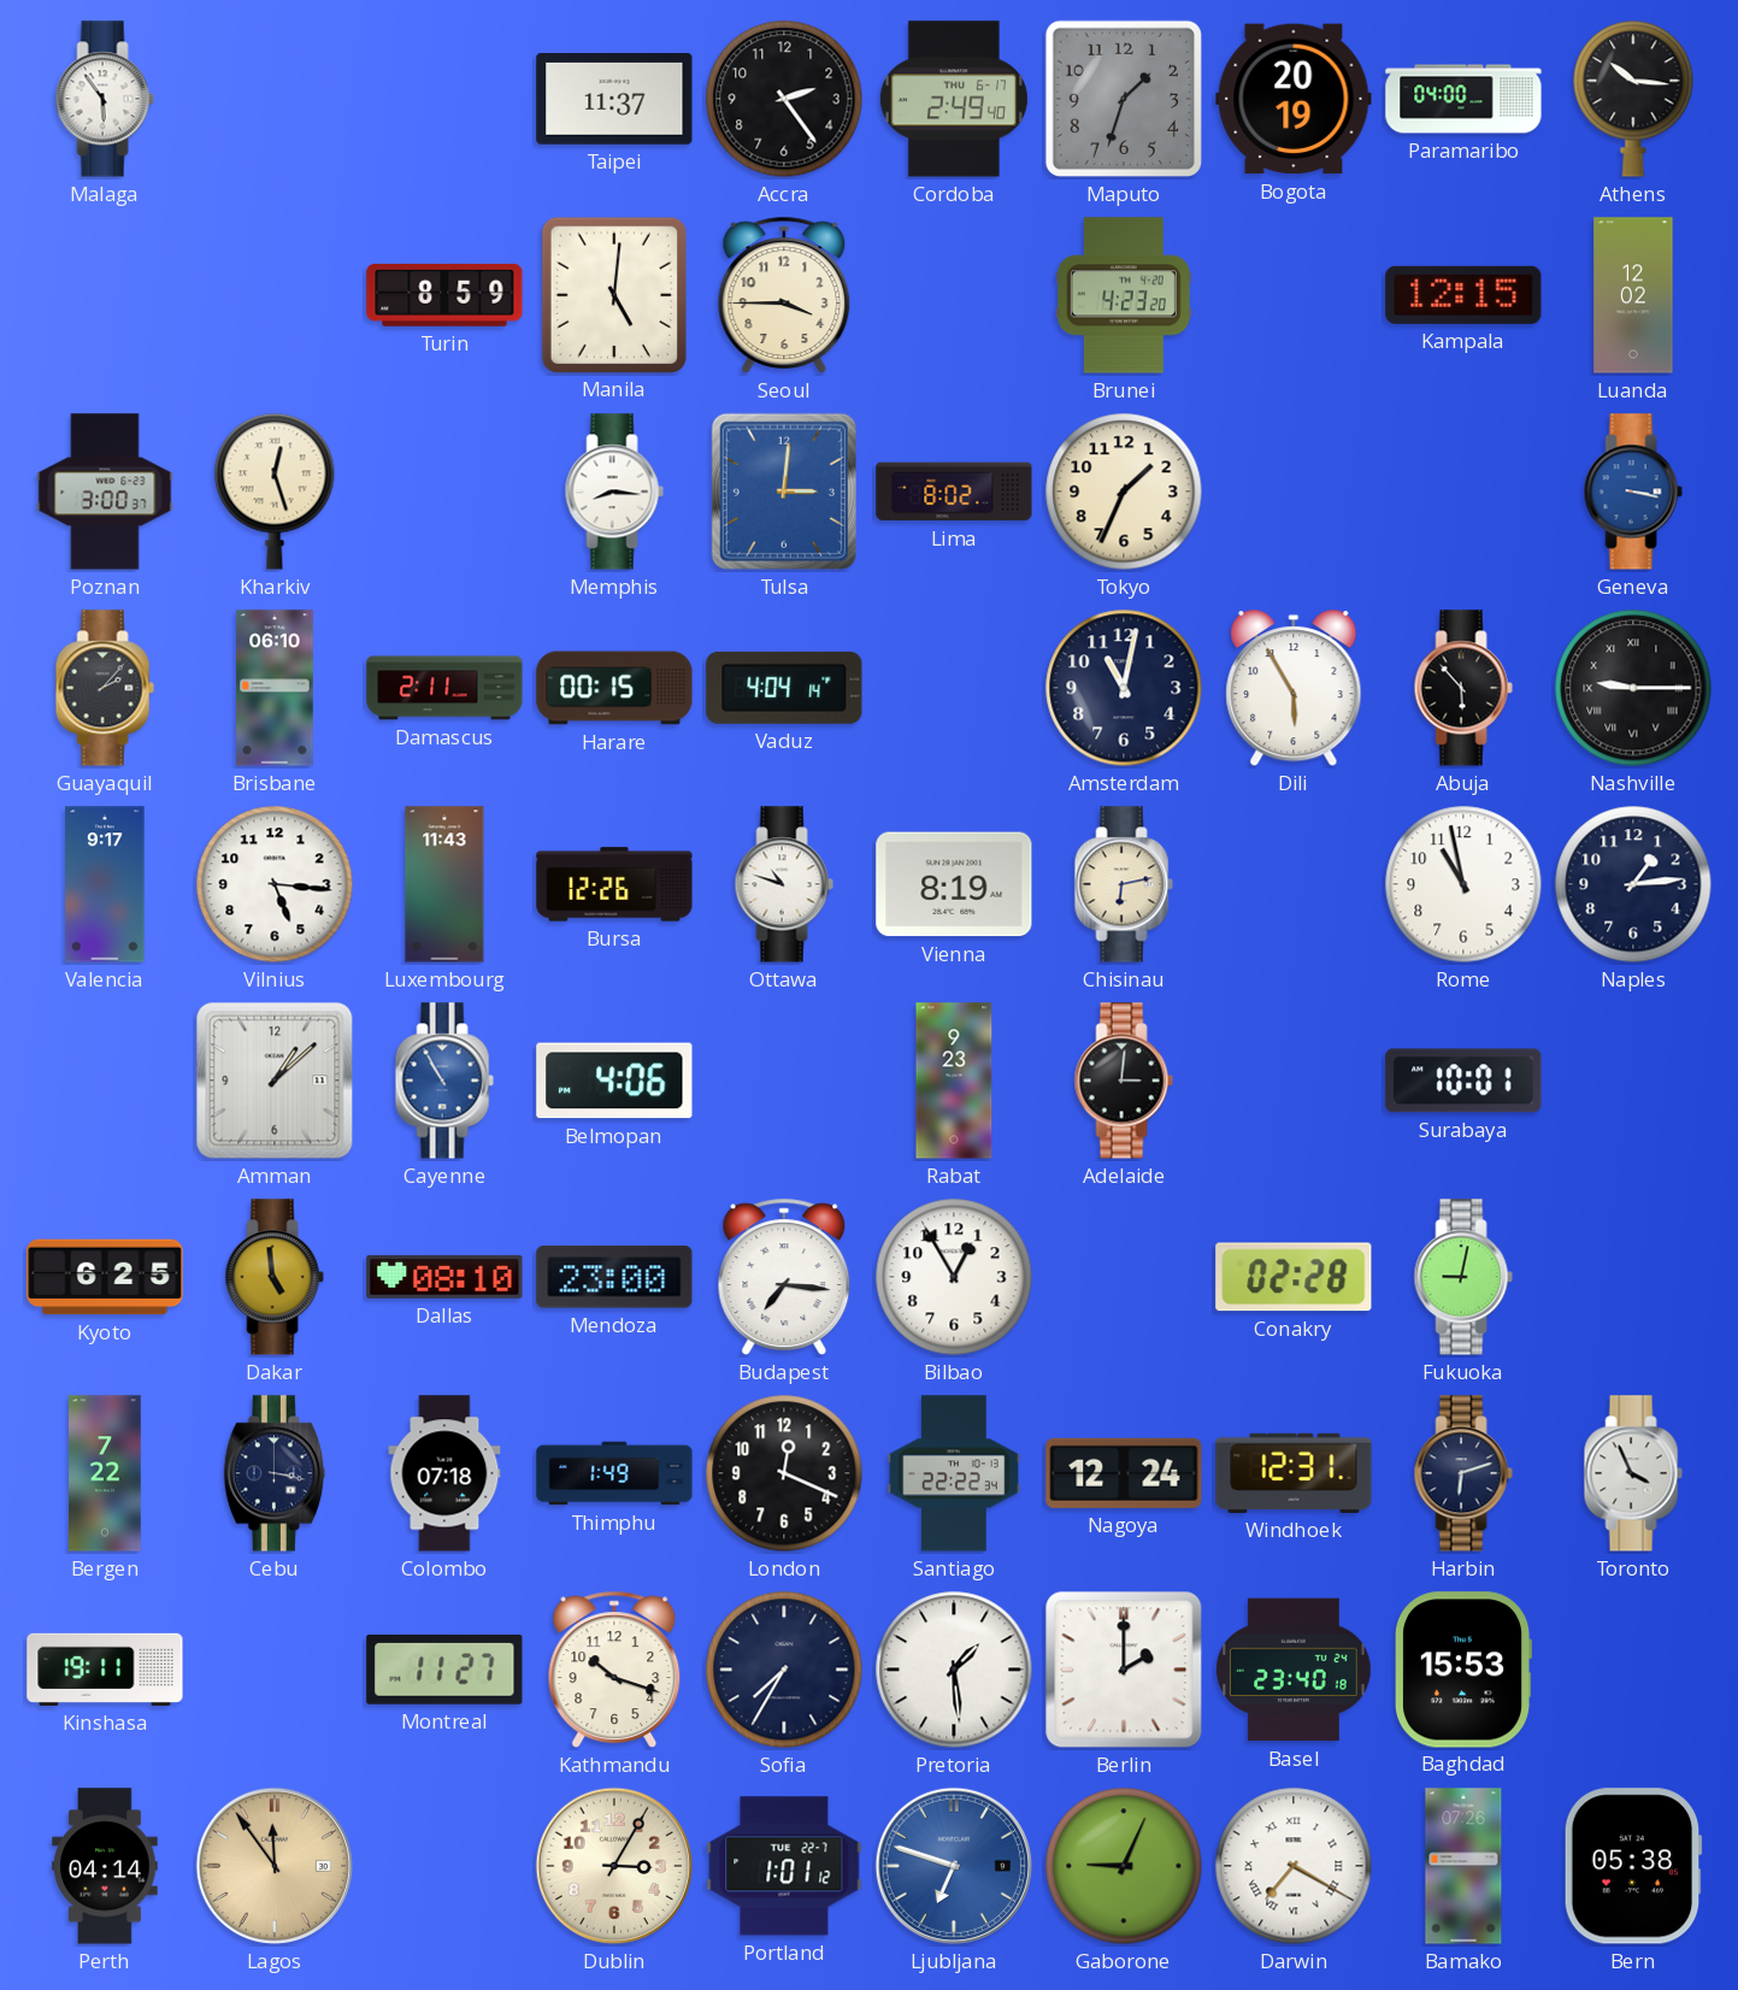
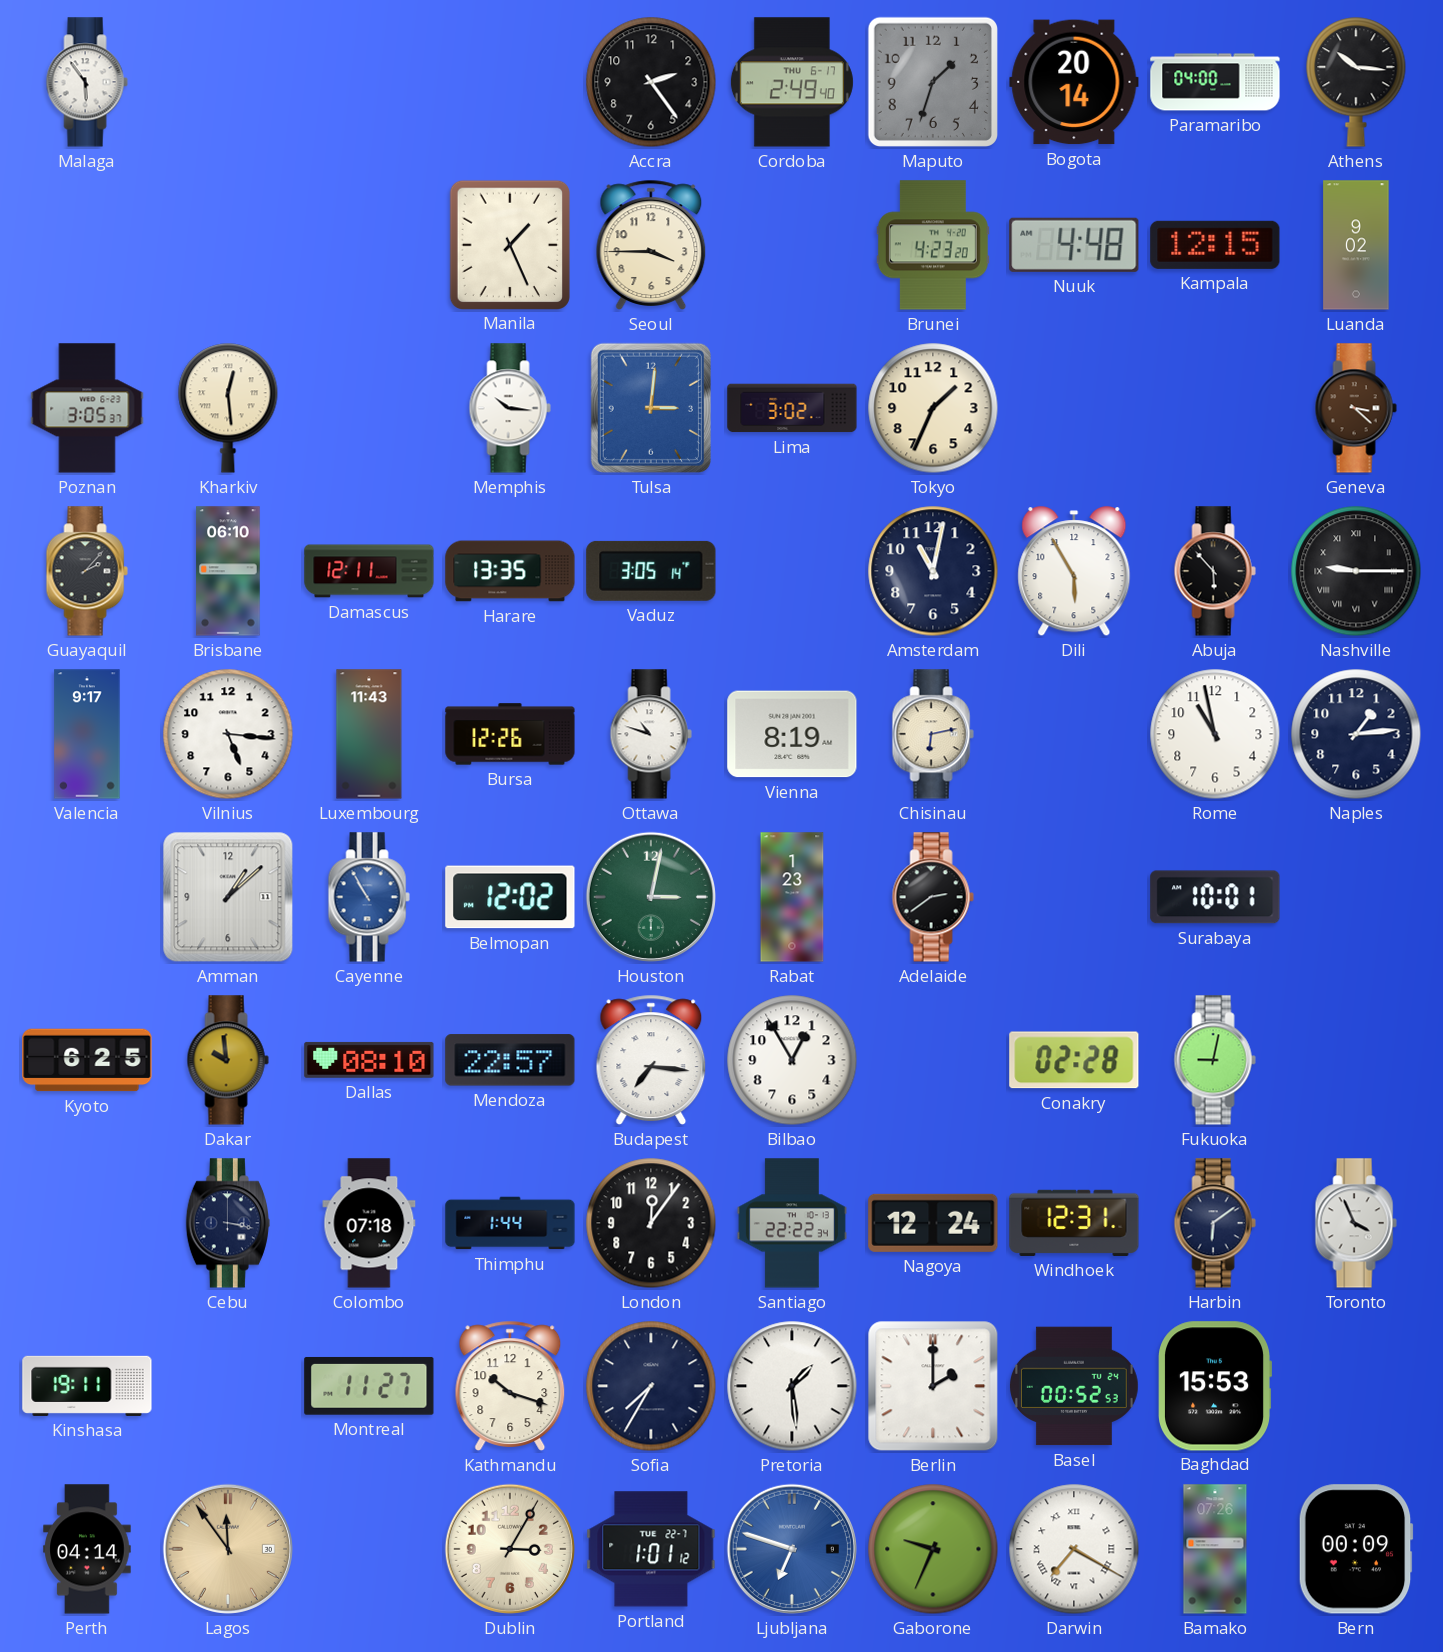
Taipei: 11:37 -> none (614, 100)
Bogota: 20:19 -> 20:14 (1074, 82)
Turin: 8:59 -> none (444, 295)
Manila: 5:01 -> 1:26 (510, 244)
Nuuk: none -> 4:48 (1074, 245)
Luanda: 12:02 -> 9:02 (1356, 245)
Poznan: 3:00 -> 3:05 (87, 408)
Kharkiv: 12:27 -> 12:29 (228, 408)
Memphis: 8:16 -> 10:16 (510, 408)
Lima: 8:02 -> 3:02 (792, 408)
Geneva: 3:17 -> 3:22 (1356, 408)
Geneva dial: blue -> brown (1356, 408)
Damascus: 2:11 -> 12:11 (369, 571)
Harare: 00:15 -> 13:35 (510, 571)
Vaduz: 4:04 -> 3:05 (651, 571)
Belmopan: 4:06 -> 12:02 (510, 897)
Houston: none -> 3:02 (651, 897)
Rabat: 9:23 -> 1:23 (792, 897)
Adelaide: 3:01 -> 2:39 (933, 897)
Dakar: 4:59 -> 9:59 (228, 1060)
Mendoza: 23:00 -> 22:57 (510, 1060)
Bergen: 7:22 -> none (105, 1473)
Thimphu: 1:49 -> 1:44 (510, 1223)
London: 12:19 -> 12:06 (651, 1223)
Harbin: 6:12 -> 6:09 (1215, 1223)
Basel: 23:40 -> 00:52 (1075, 1386)
Gaborone: 9:04 -> 9:34 (933, 1549)
Bern: 05:38 -> 00:09 (1356, 1549)
